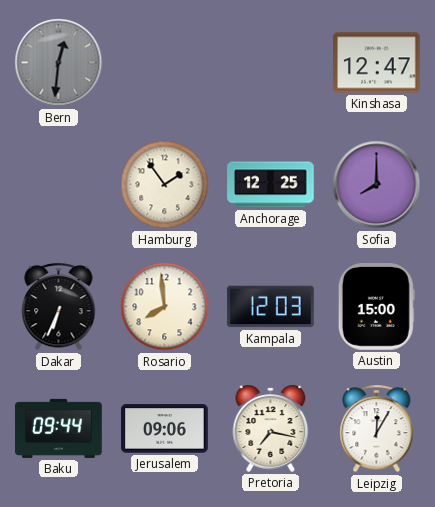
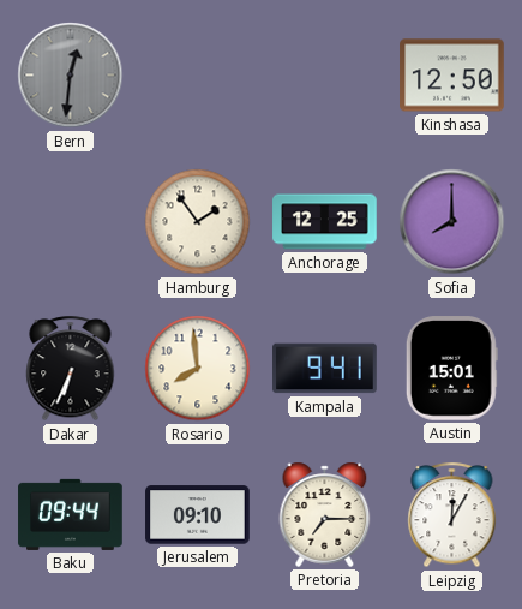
Kinshasa: 12:47 -> 12:50 (452, 76)
Kampala: 12:03 -> 9:41 (325, 369)
Austin: 15:00 -> 15:01 (451, 369)
Jerusalem: 09:06 -> 09:10 (198, 515)
Pretoria: 7:17 -> 7:15 (325, 514)
